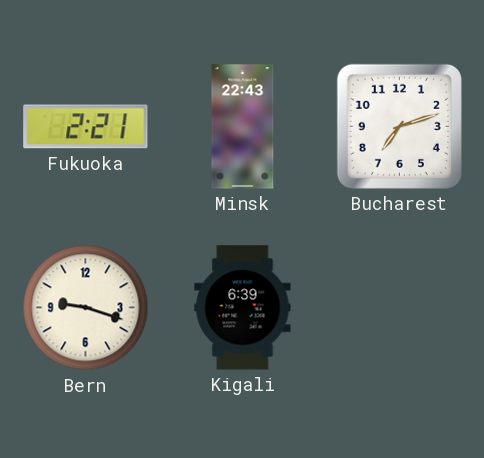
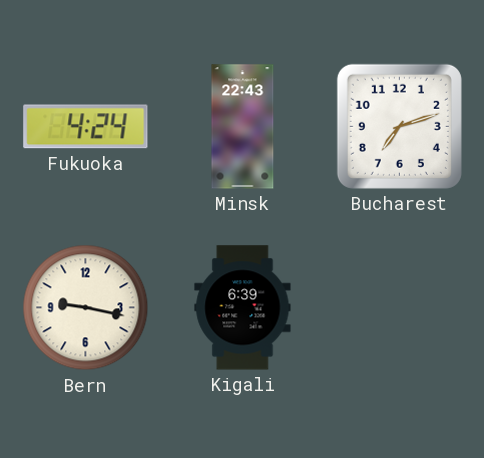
Fukuoka: 2:21 -> 4:24 (86, 127)
Bern: 9:18 -> 9:17 (86, 308)
